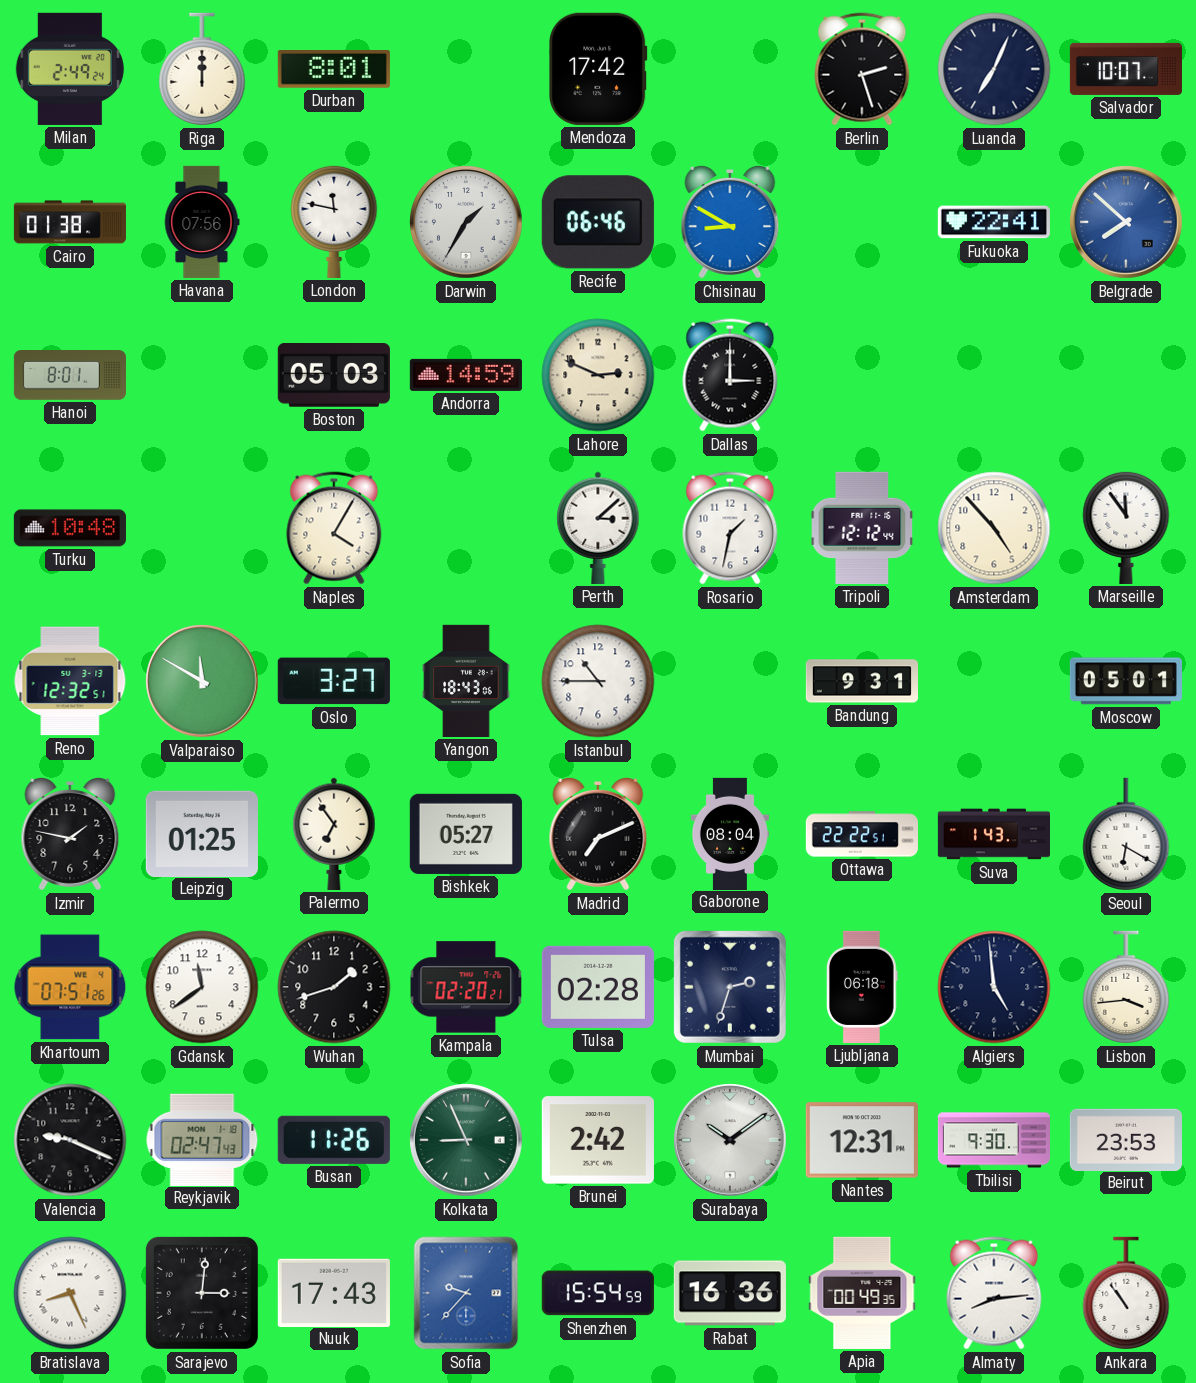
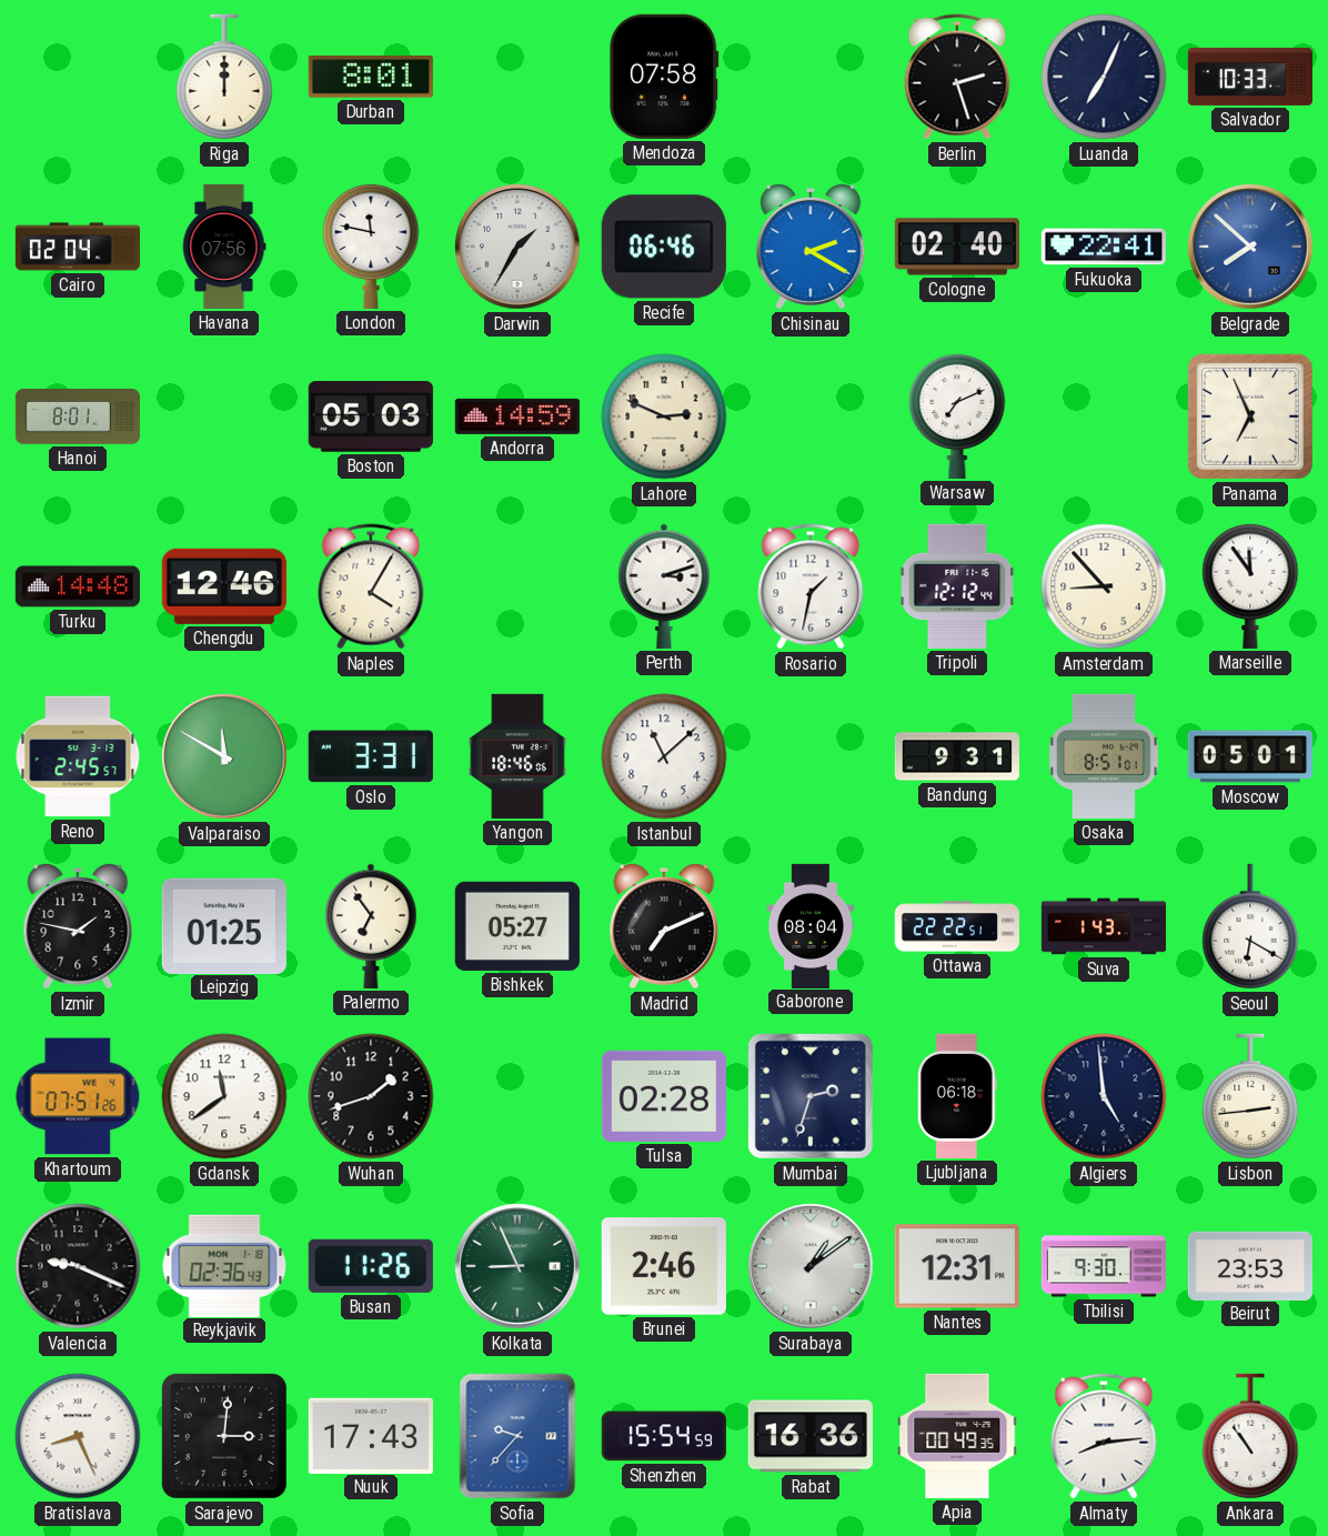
Milan: 2:49 -> none (70, 69)
Mendoza: 17:42 -> 07:58 (664, 77)
Salvador: 10:07 -> 10:33 (1250, 77)
Cairo: 01:38 -> 02:04 (77, 247)
Chisinau: 8:50 -> 2:20 (811, 247)
Cologne: none -> 02:40 (957, 247)
Dallas: 3:00 -> none (730, 375)
Warsaw: none -> 7:11 (957, 415)
Panama: none -> 6:56 (1250, 416)
Turku: 10:48 -> 14:48 (78, 586)
Chengdu: none -> 12:46 (224, 586)
Perth: 3:08 -> 3:12 (664, 586)
Amsterdam: 4:53 -> 8:53 (1104, 586)
Reno: 12:32 -> 2:45 (78, 756)
Oslo: 3:27 -> 3:31 (371, 756)
Yangon: 18:43 -> 18:46 (517, 756)
Istanbul: 10:45 -> 11:08 (664, 756)
Osaka: none -> 8:51 (1104, 756)
Kampala: 02:20 -> none (466, 987)
Lisbon: 3:44 -> 2:44 (1250, 1096)
Reykjavik: 02:47 -> 02:36 (224, 1265)
Brunei: 2:42 -> 2:46 (664, 1266)
Surabaya: 10:09 -> 1:09 (811, 1266)
